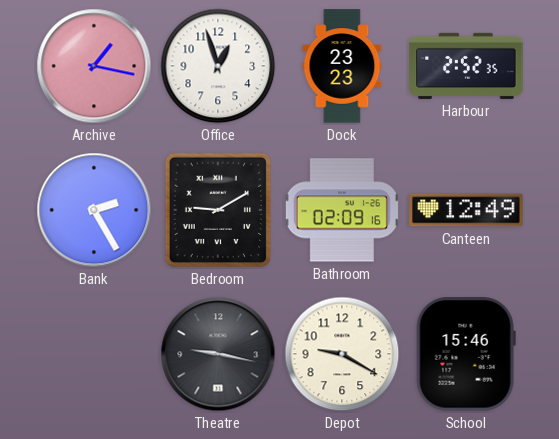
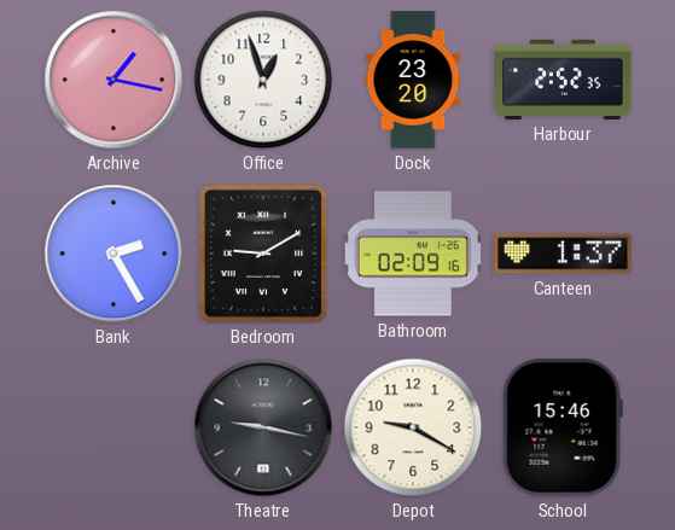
Dock: 23:23 -> 23:20 (413, 80)
Canteen: 12:49 -> 1:37 (563, 254)
